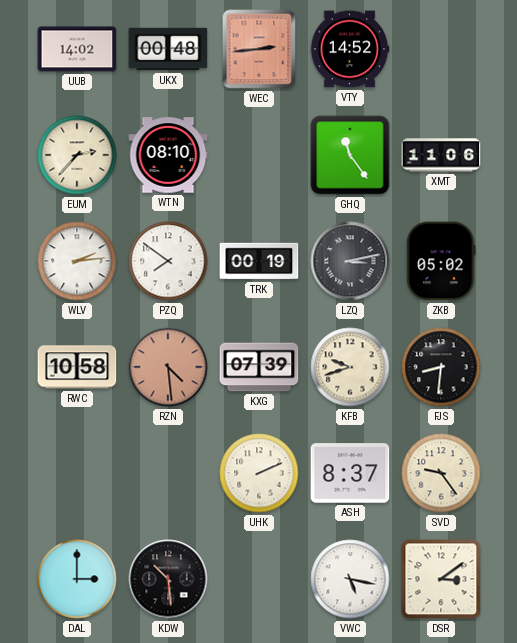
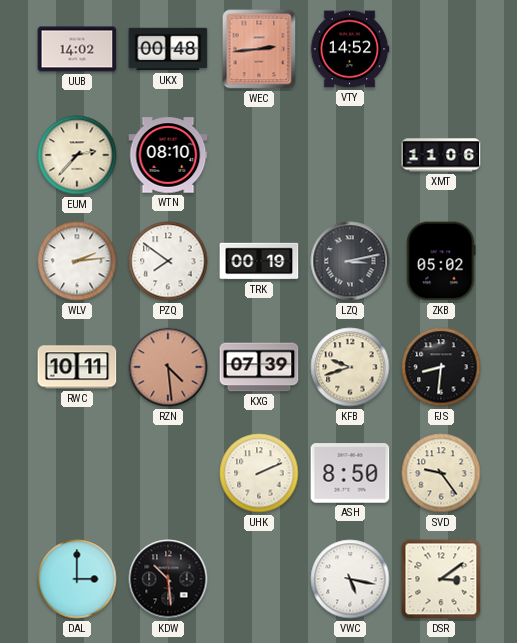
GHQ: 11:24 -> none (350, 155)
RWC: 10:58 -> 10:11 (77, 367)
ASH: 8:37 -> 8:50 (350, 473)
